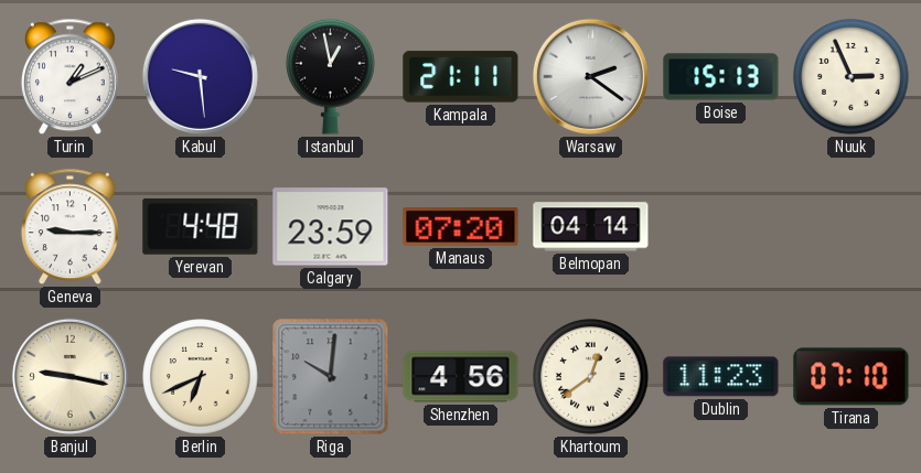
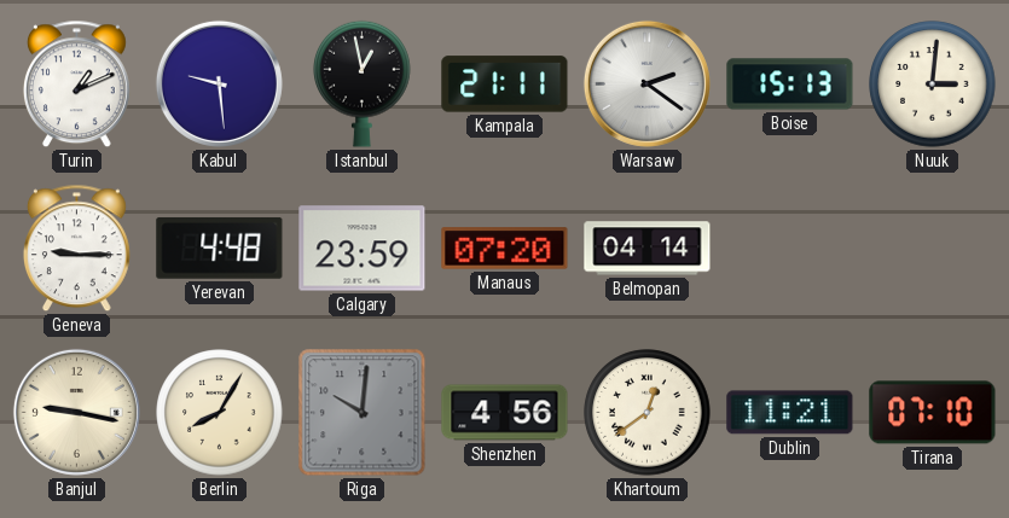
Nuuk: 2:56 -> 3:01 (933, 85)
Berlin: 6:41 -> 8:05 (220, 413)
Dublin: 11:23 -> 11:21 (790, 413)
